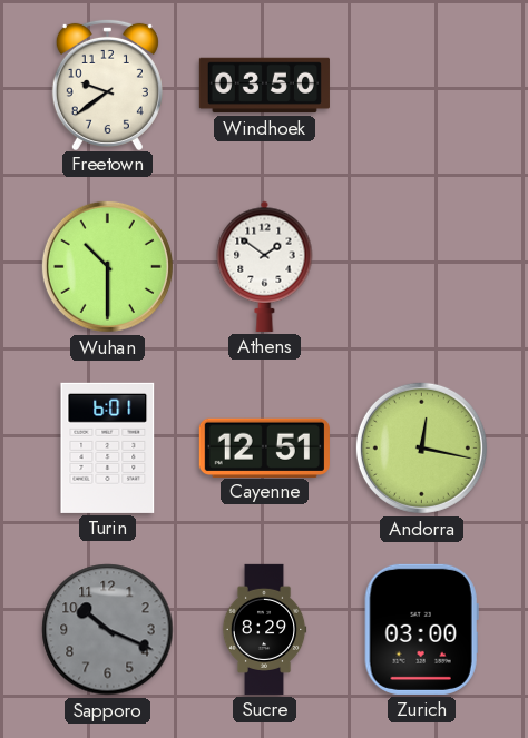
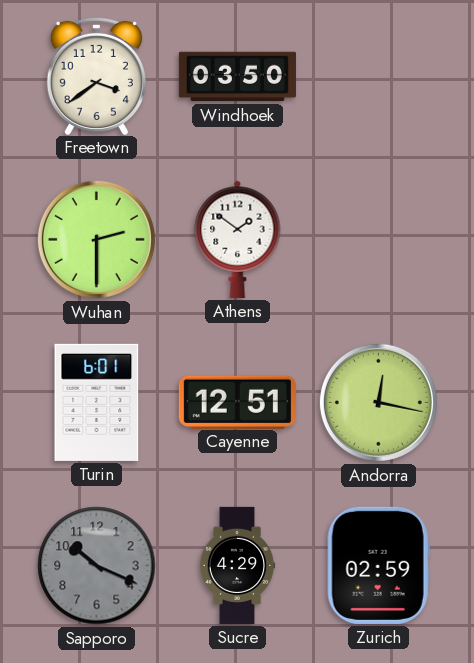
Freetown: 9:39 -> 3:39 (96, 75)
Wuhan: 10:30 -> 2:30 (96, 239)
Sucre: 8:29 -> 4:29 (237, 565)
Zurich: 03:00 -> 02:59 (378, 565)
